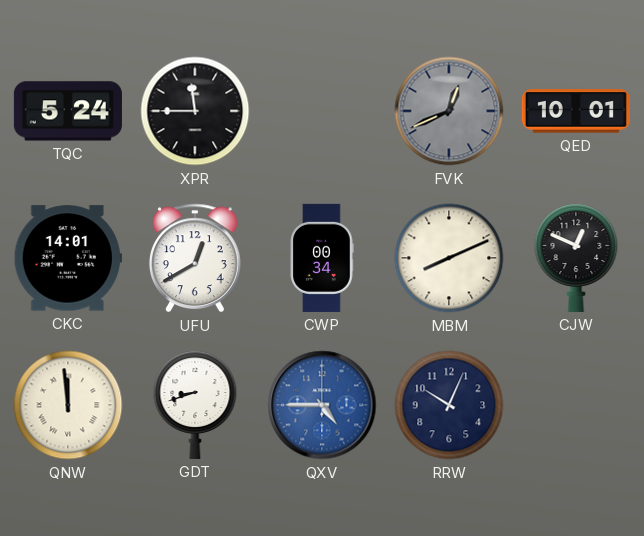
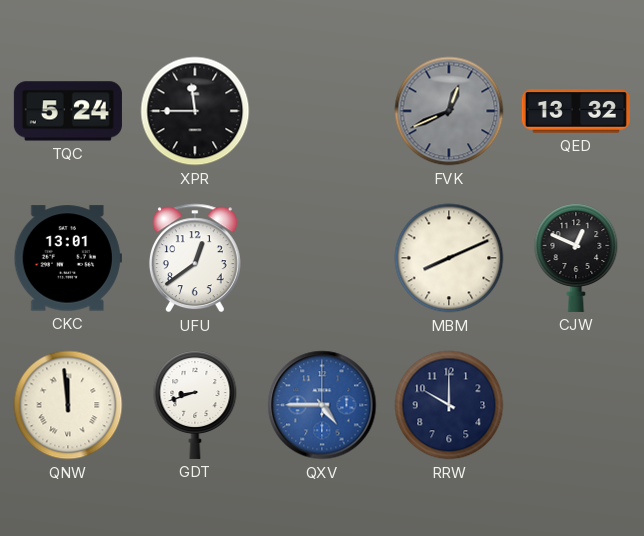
QED: 10:01 -> 13:32 (576, 111)
CKC: 14:01 -> 13:01 (68, 258)
UFU: 12:40 -> 12:39 (195, 258)
CWP: 00:34 -> none (322, 258)
RRW: 10:04 -> 10:00 (449, 405)
